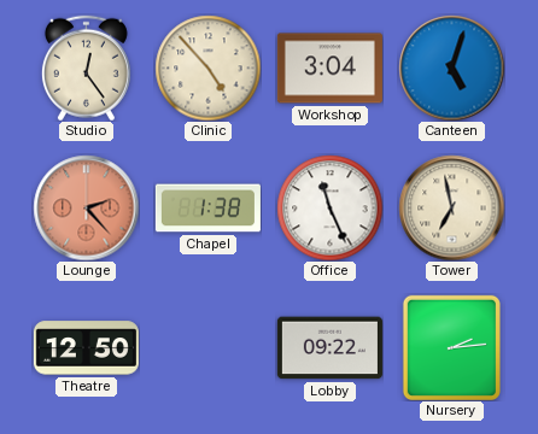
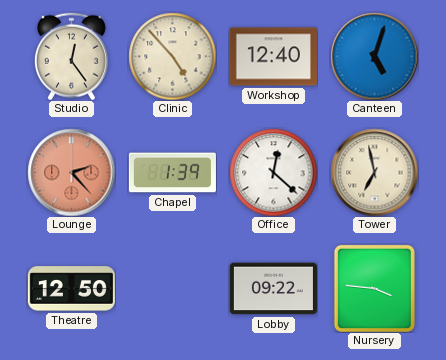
Workshop: 3:04 -> 12:40 (273, 57)
Chapel: 1:38 -> 1:39 (172, 173)
Office: 11:26 -> 12:22 (273, 172)
Nursery: 2:14 -> 3:46 (374, 288)
